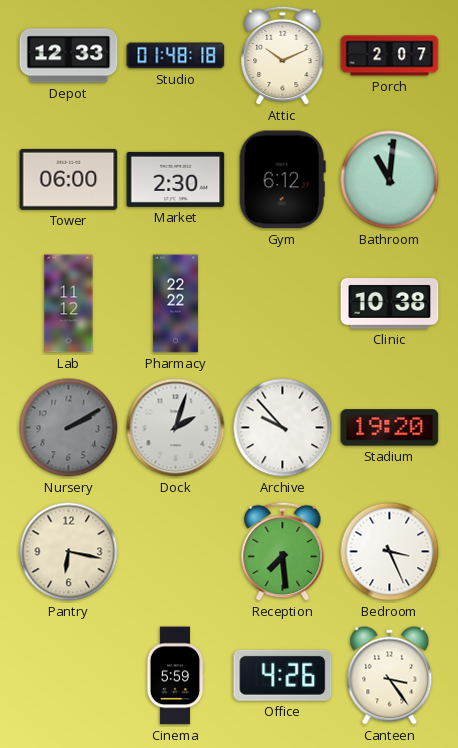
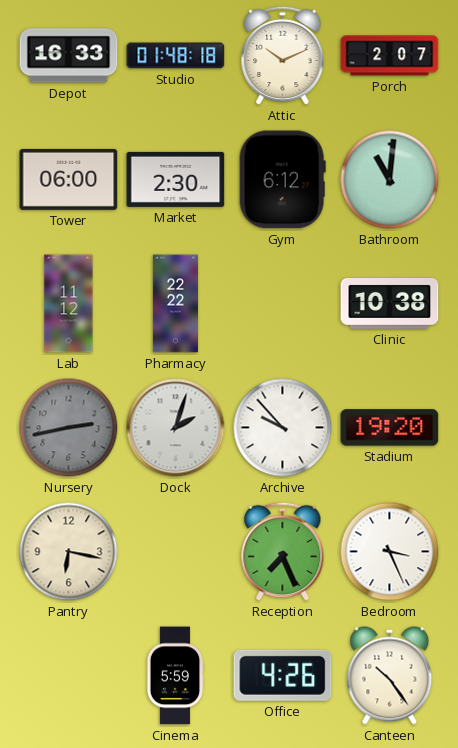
Depot: 12:33 -> 16:33 (69, 56)
Nursery: 2:10 -> 2:43 (69, 428)
Reception: 7:29 -> 7:26 (283, 552)
Canteen: 3:24 -> 10:24 (390, 676)
